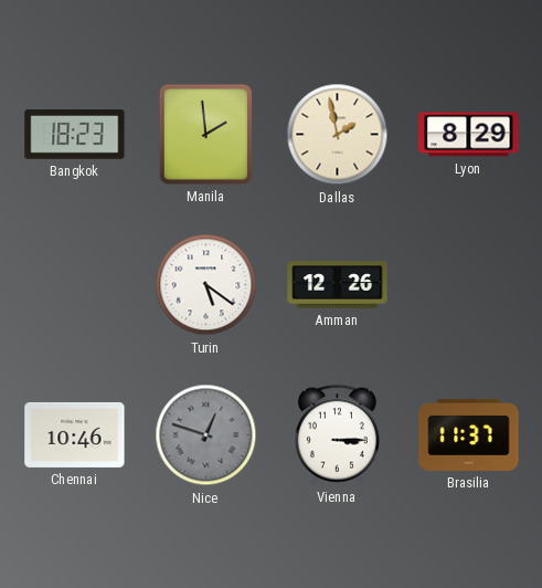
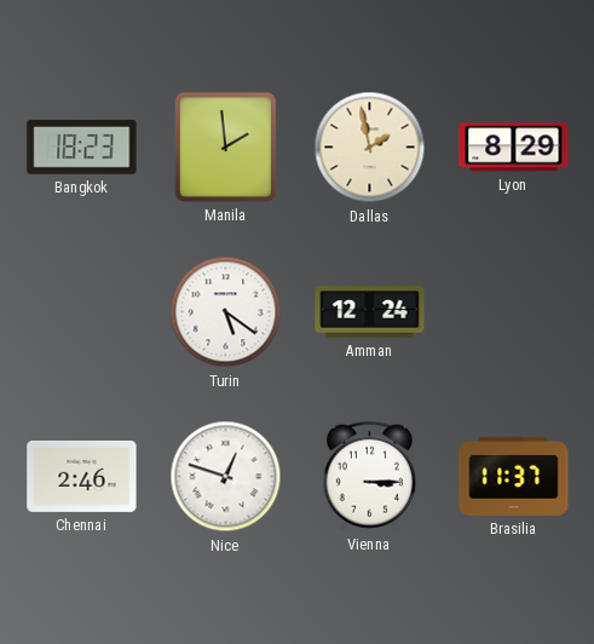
Amman: 12:26 -> 12:24 (370, 312)
Chennai: 10:46 -> 2:46 (82, 476)
Nice dial: grey -> white (226, 477)
